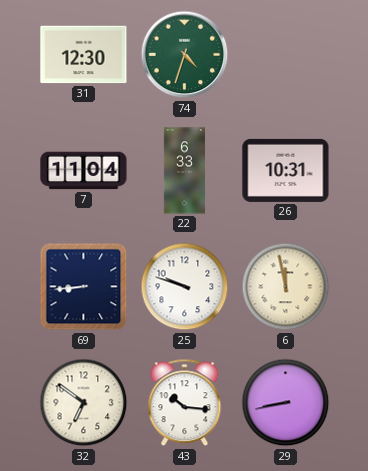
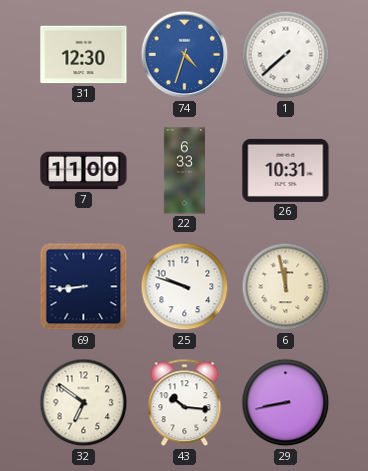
74 dial: green -> blue (185, 55)
1: none -> 7:38 (286, 55)
7: 11:04 -> 11:00 (84, 171)
